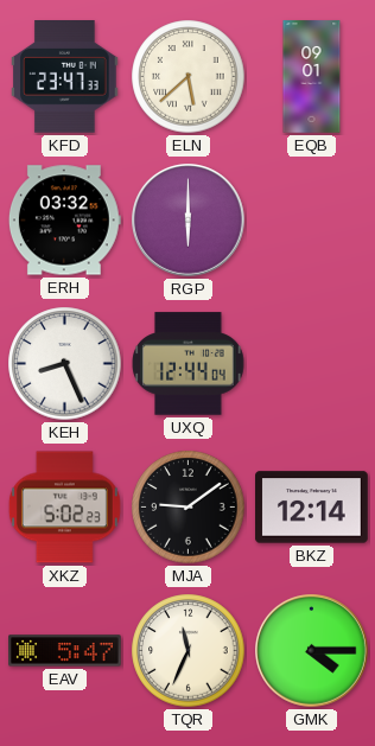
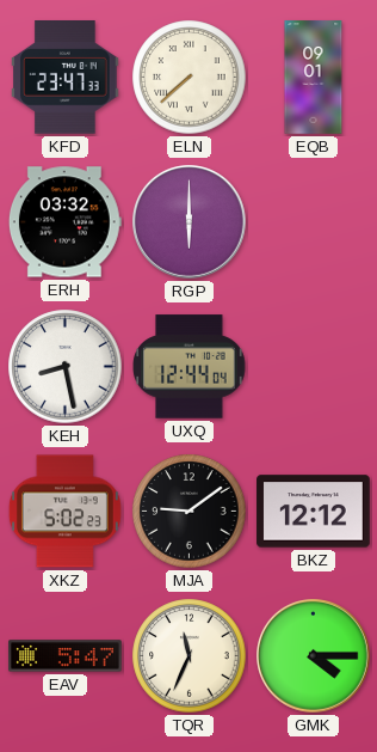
ELN: 5:38 -> 7:38 (190, 78)
KEH: 8:26 -> 8:28 (66, 367)
BKZ: 12:14 -> 12:12 (314, 512)
